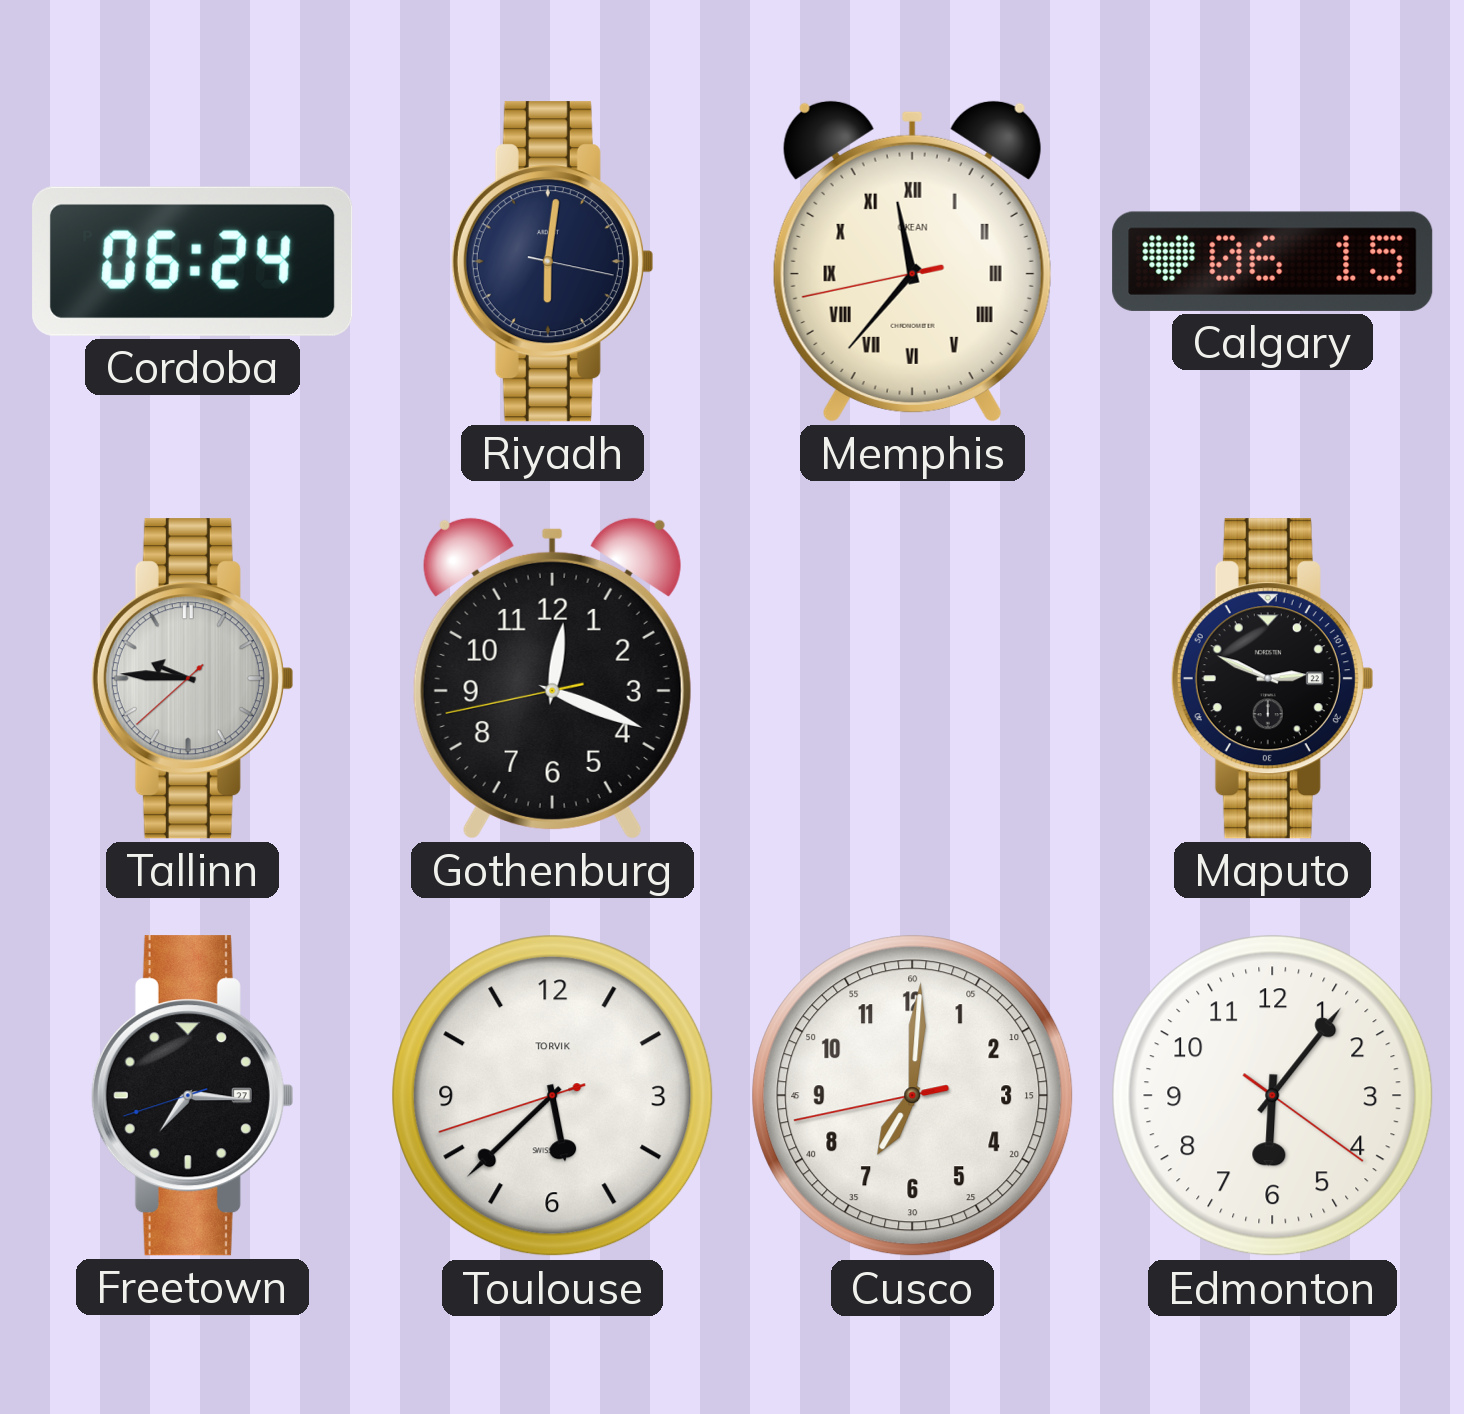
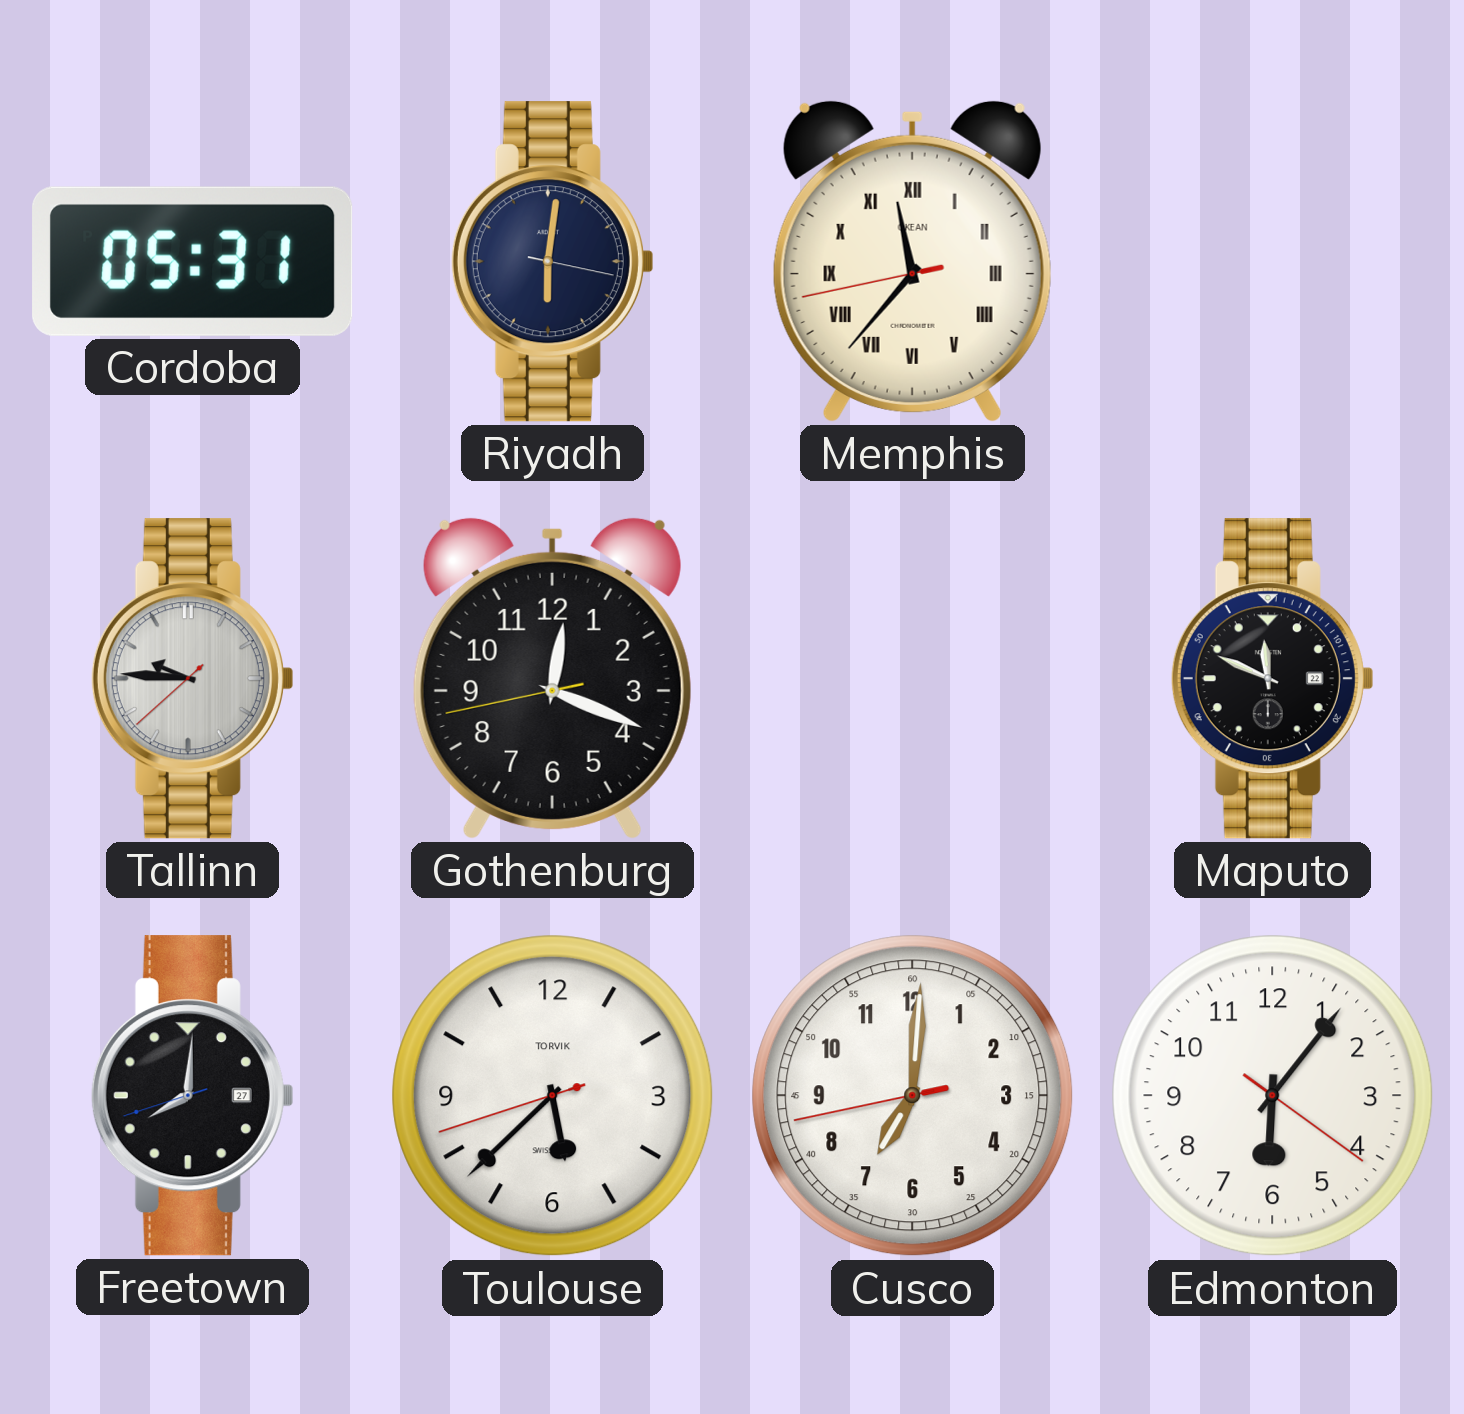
Cordoba: 06:24 -> 05:31 (193, 261)
Calgary: 06:15 -> none (1273, 261)
Maputo: 2:49 -> 11:49 (1272, 679)
Freetown: 7:15 -> 8:00 (192, 1096)
